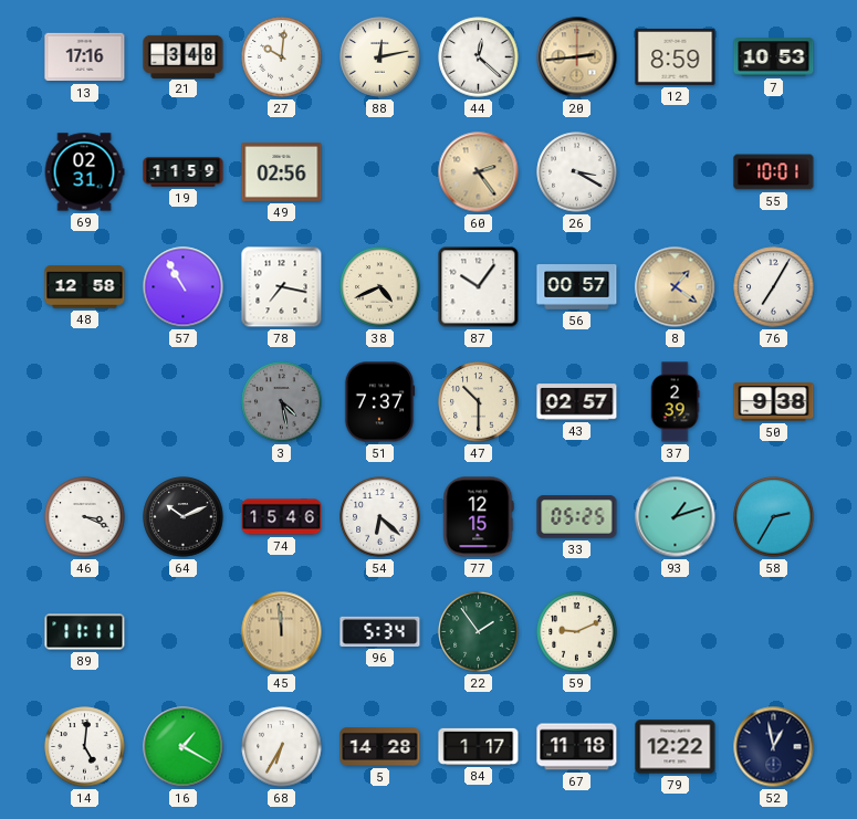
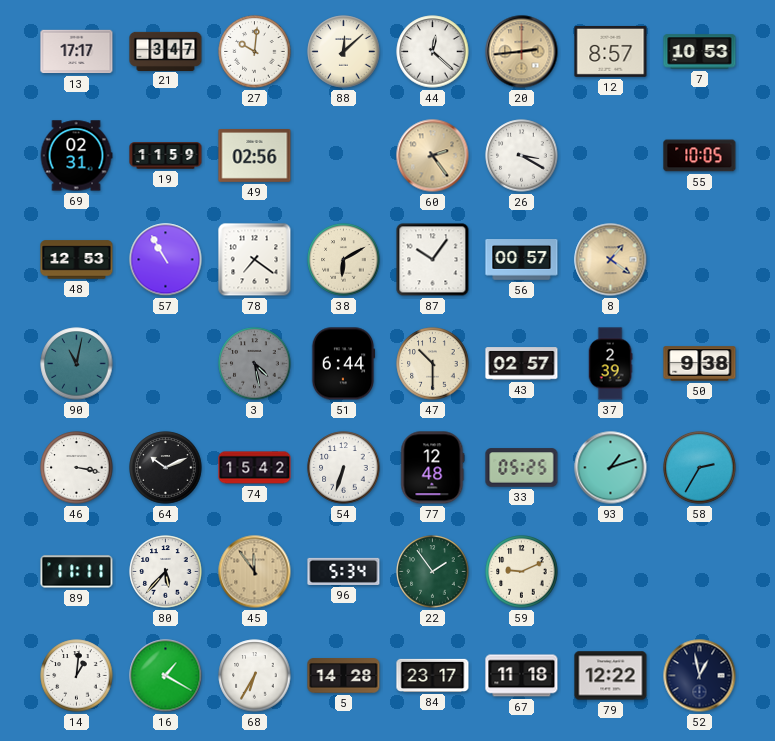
13: 17:16 -> 17:17 (77, 52)
21: 3:48 -> 3:47 (166, 51)
88: 12:13 -> 12:08 (344, 52)
12: 8:59 -> 8:57 (611, 51)
55: 10:01 -> 10:05 (700, 156)
48: 12:58 -> 12:53 (77, 260)
78: 7:17 -> 7:21 (255, 260)
38: 4:41 -> 6:10 (344, 260)
76: 7:05 -> none (774, 287)
90: none -> 11:02 (77, 364)
51: 7:37 -> 6:44 (343, 364)
46: 3:19 -> 3:17 (77, 468)
74: 15:46 -> 15:42 (255, 468)
54: 6:22 -> 6:33 (344, 468)
77: 12:15 -> 12:48 (433, 468)
80: none -> 5:37 (166, 572)
45: 11:59 -> 11:54 (255, 572)
14: 5:01 -> 1:01 (77, 676)
84: 1:17 -> 23:17 (433, 675)
